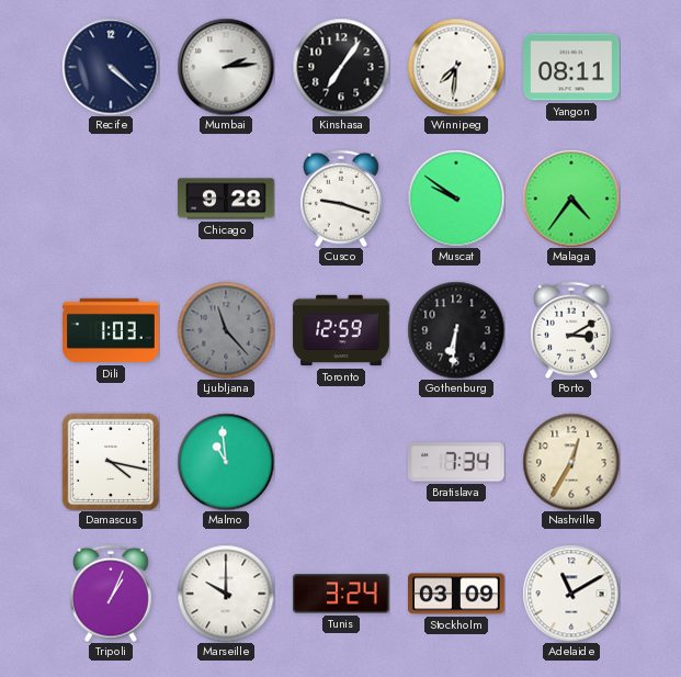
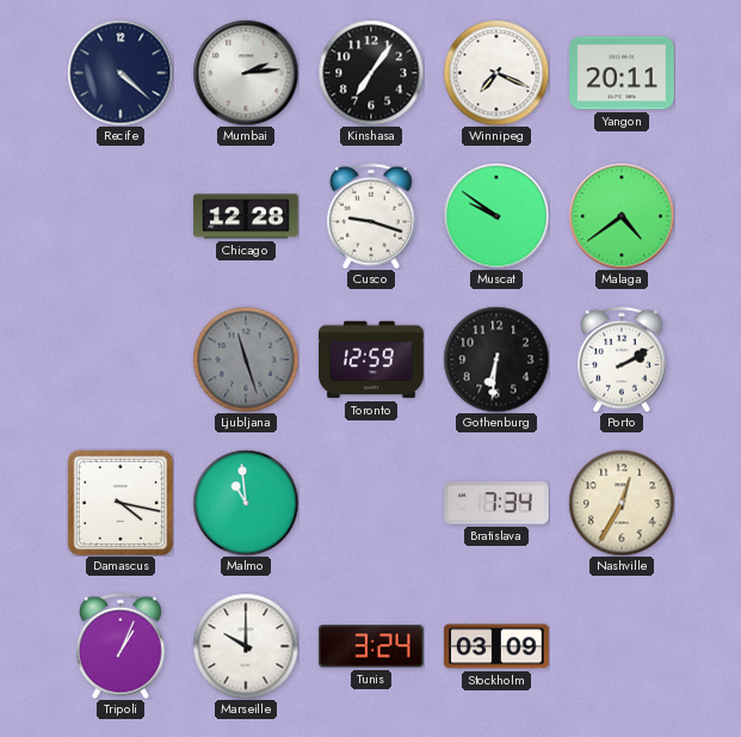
Winnipeg: 7:31 -> 7:19 (496, 73)
Yangon: 08:11 -> 20:11 (623, 73)
Chicago: 9:28 -> 12:28 (246, 216)
Malaga: 4:36 -> 4:39 (622, 216)
Dili: 1:03 -> none (111, 330)
Ljubljana: 11:23 -> 11:27 (246, 360)
Porto: 3:10 -> 2:10 (622, 360)
Adelaide: 11:10 -> none (571, 594)
